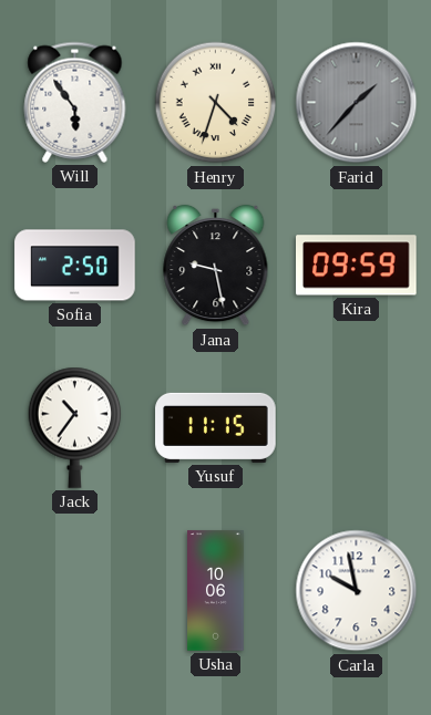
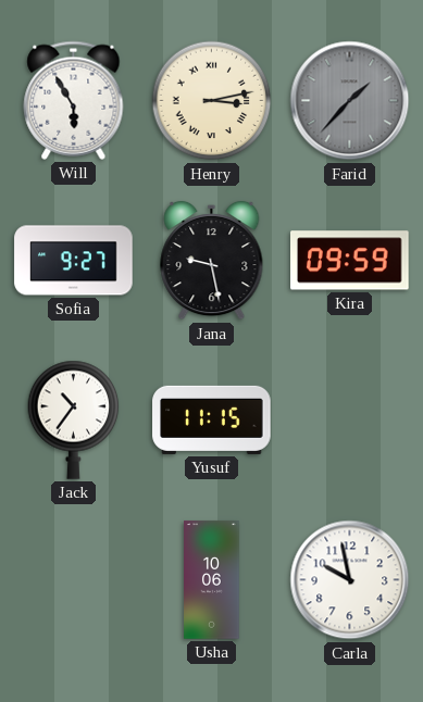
Will: 5:54 -> 5:55 (74, 100)
Henry: 4:33 -> 3:13 (212, 101)
Sofia: 2:50 -> 9:27 (74, 261)
